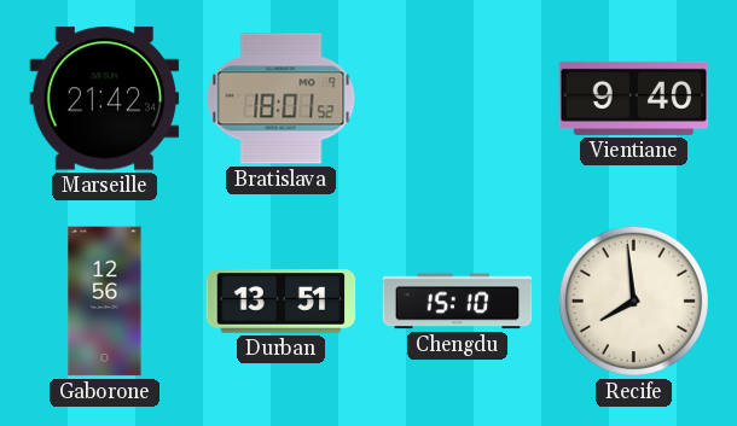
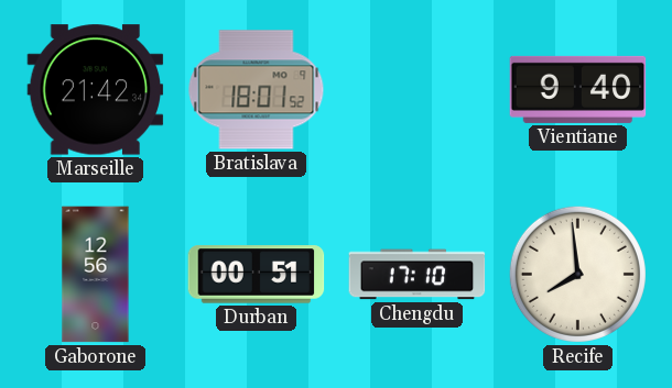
Durban: 13:51 -> 00:51 (257, 275)
Chengdu: 15:10 -> 17:10 (418, 275)
